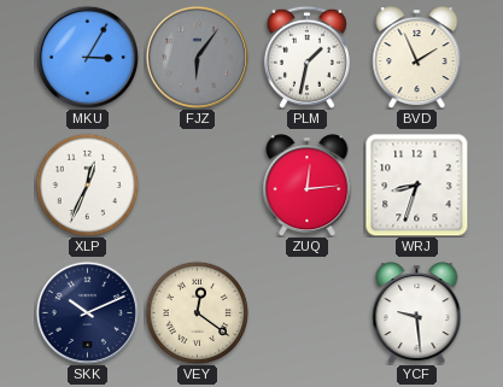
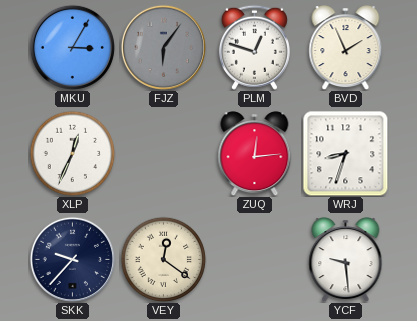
PLM: 1:32 -> 12:48 (254, 47)
SKK: 10:11 -> 9:37 (72, 259)
